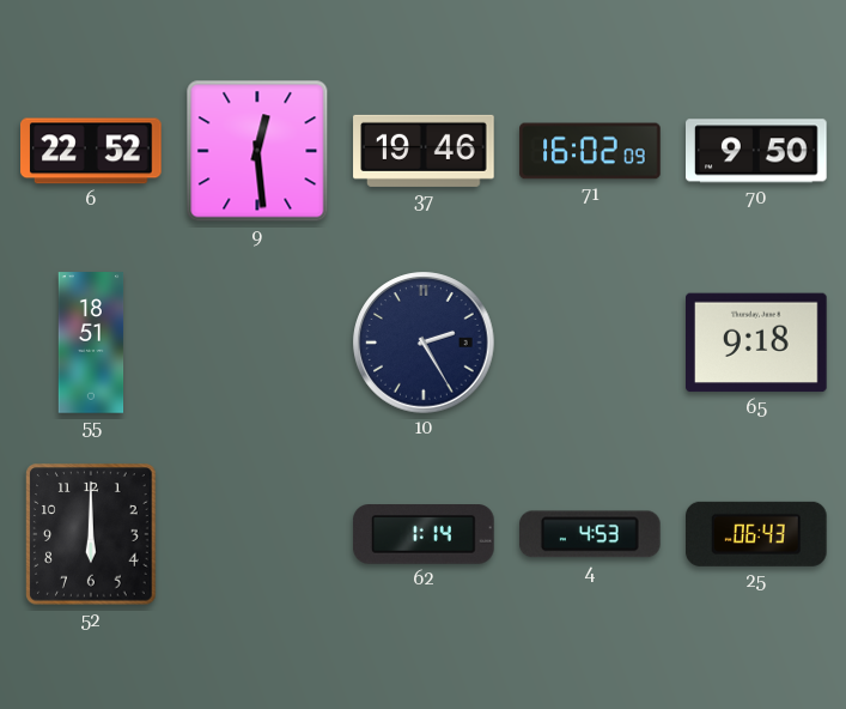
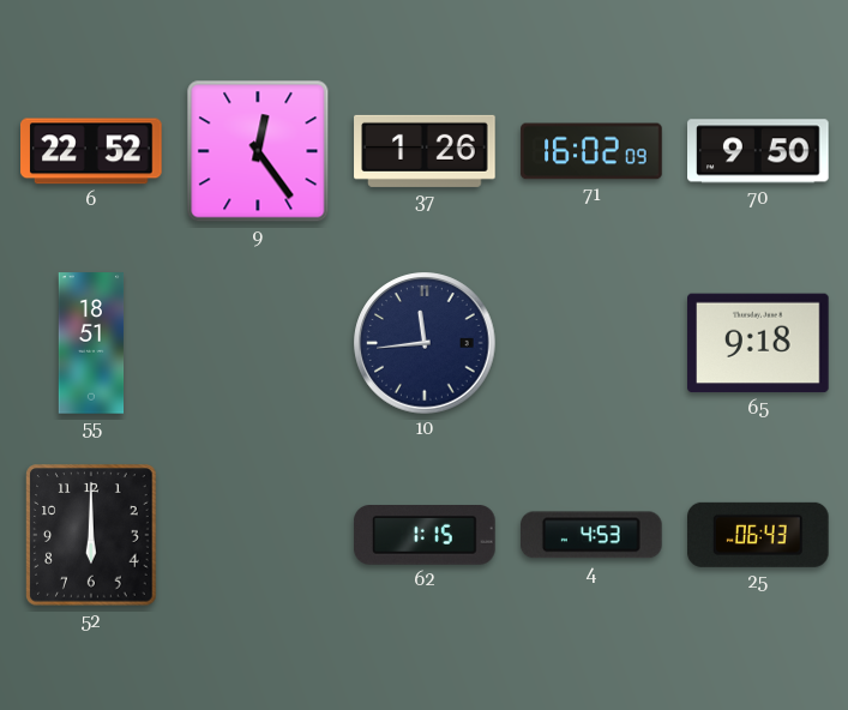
9: 12:29 -> 12:24 (258, 151)
37: 19:46 -> 1:26 (425, 151)
10: 2:25 -> 11:44 (425, 343)
62: 1:14 -> 1:15 (425, 536)
